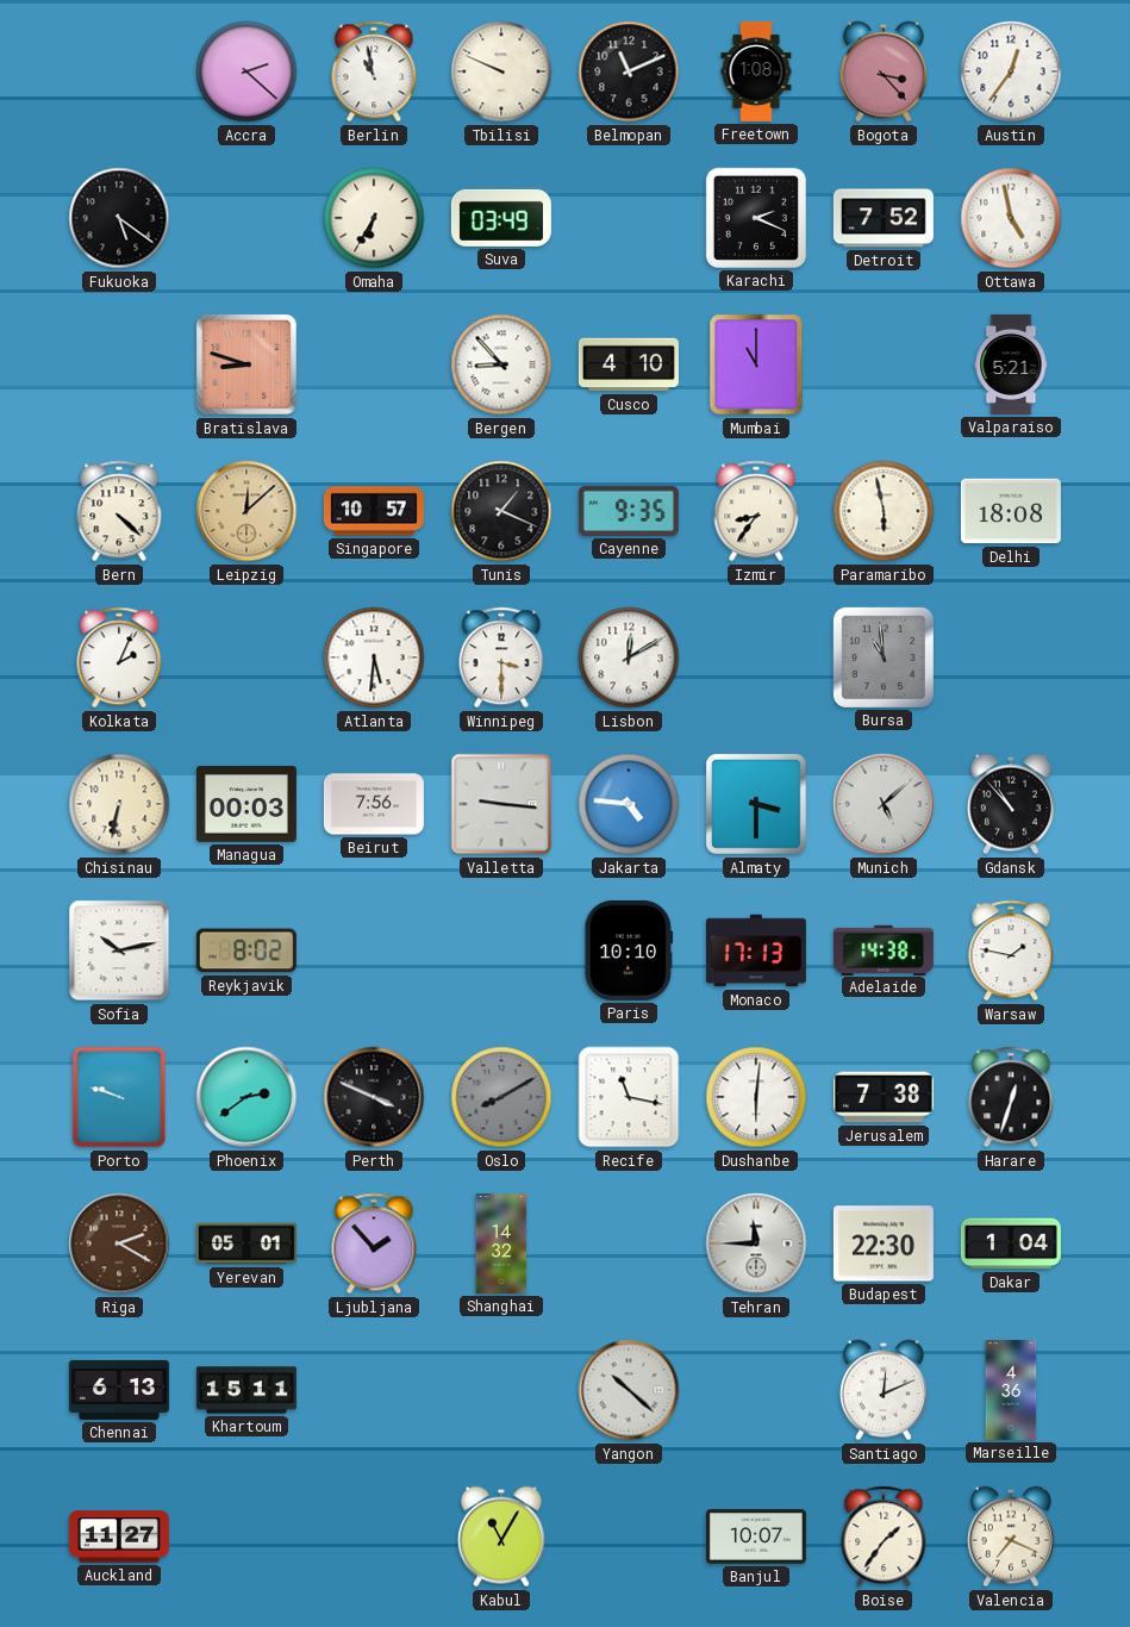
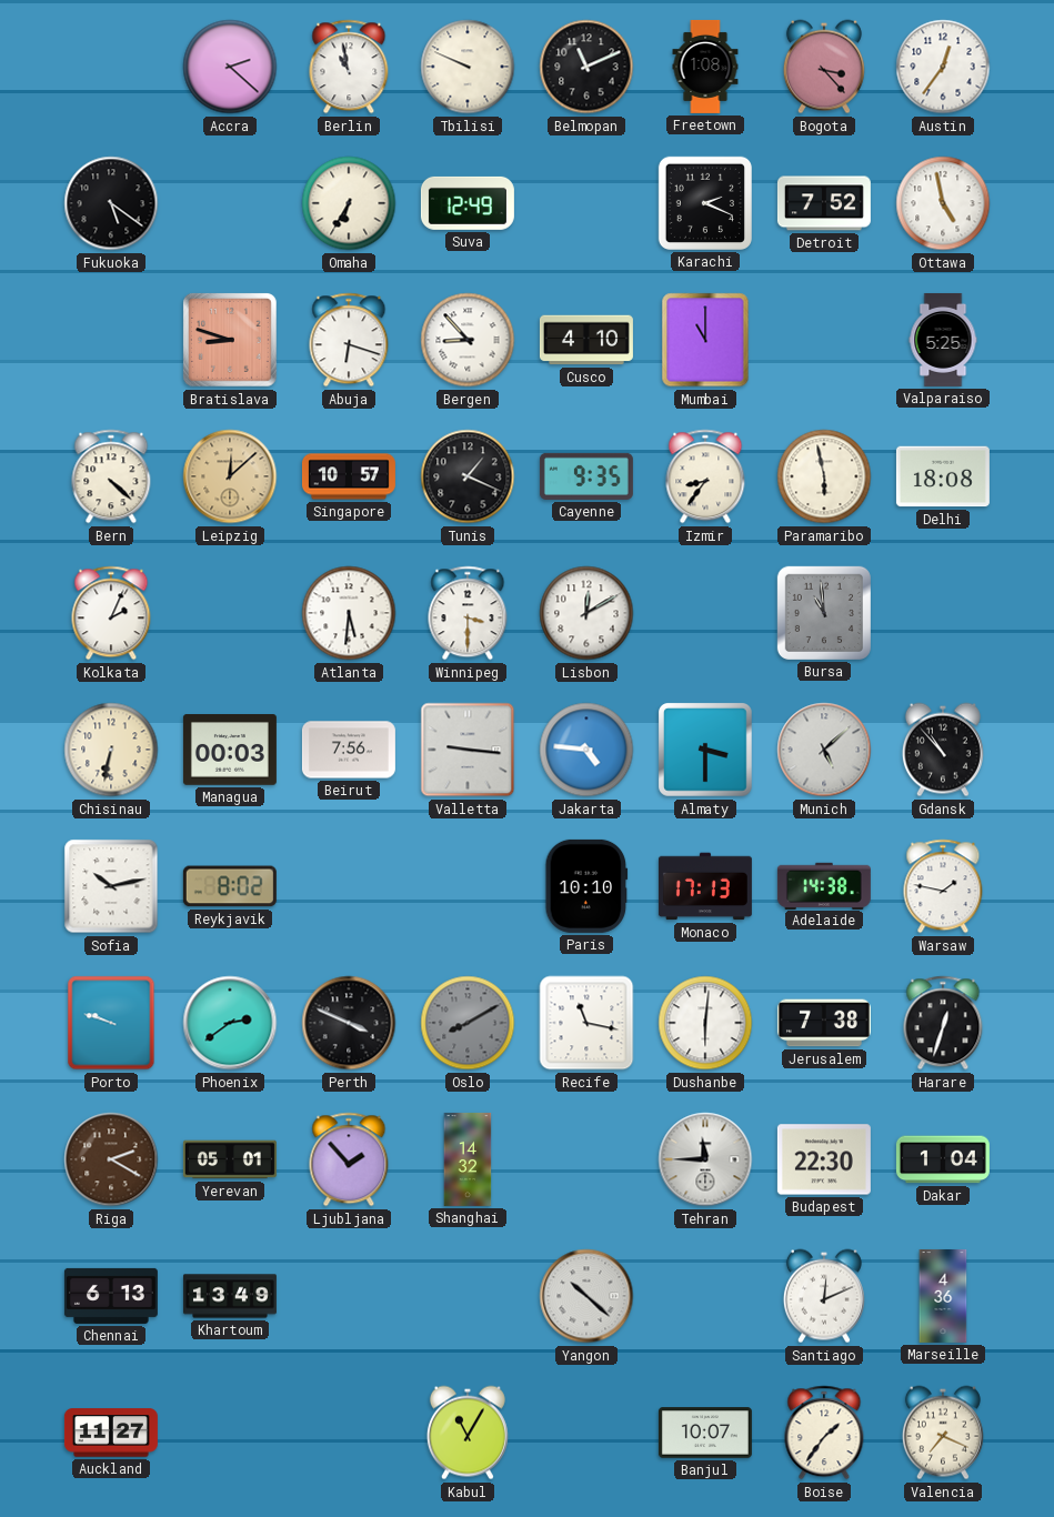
Suva: 03:49 -> 12:49 (468, 203)
Abuja: none -> 6:18 (349, 340)
Valparaiso: 5:21 -> 5:25 (943, 340)
Khartoum: 15:11 -> 13:49 (230, 1296)
